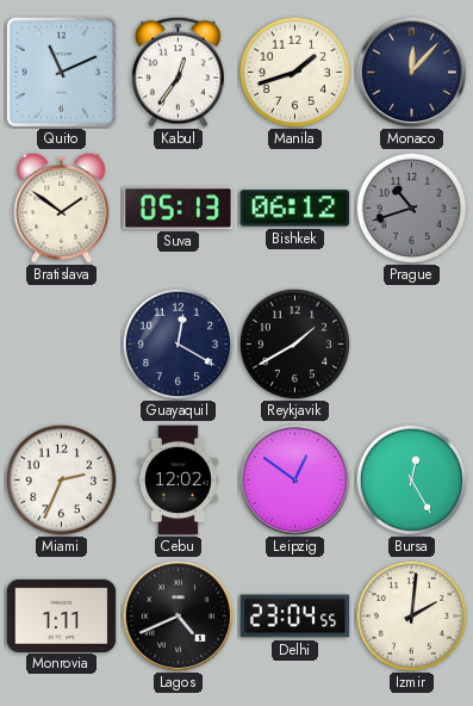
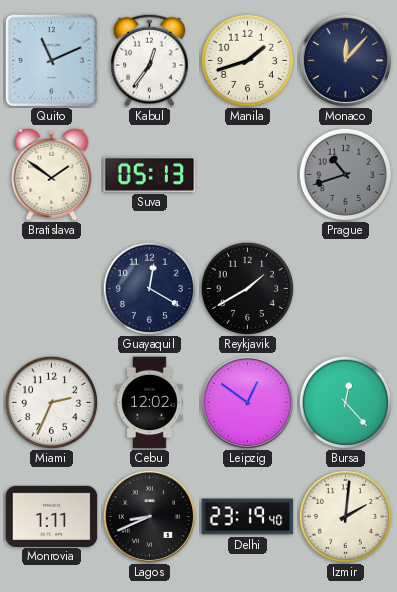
Bishkek: 06:12 -> none (295, 209)
Bursa: 12:25 -> 12:23 (345, 402)
Lagos: 4:41 -> 8:41 (149, 516)
Delhi: 23:04 -> 23:19 (248, 517)
